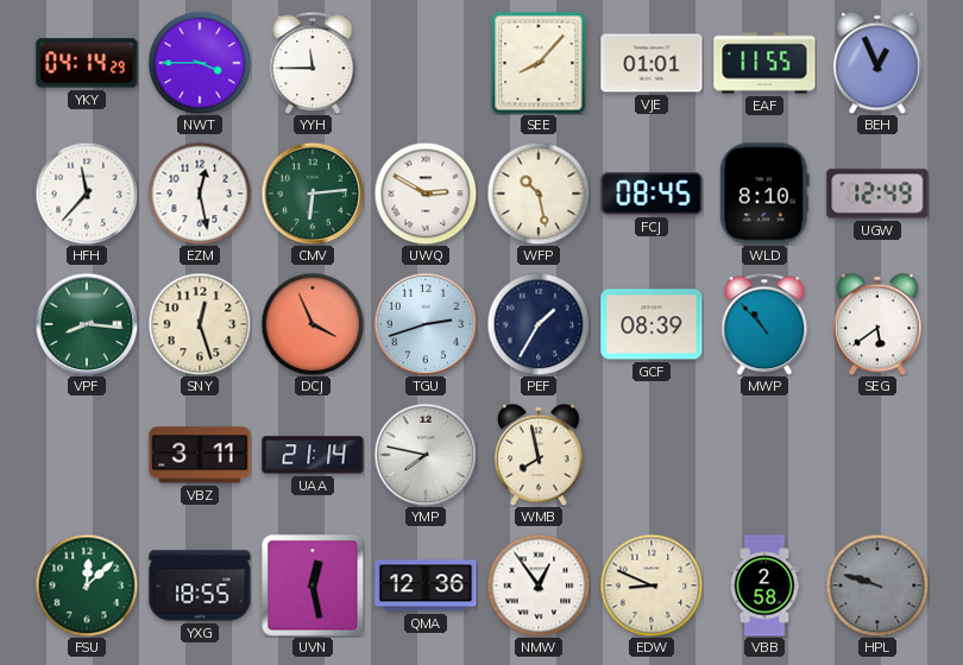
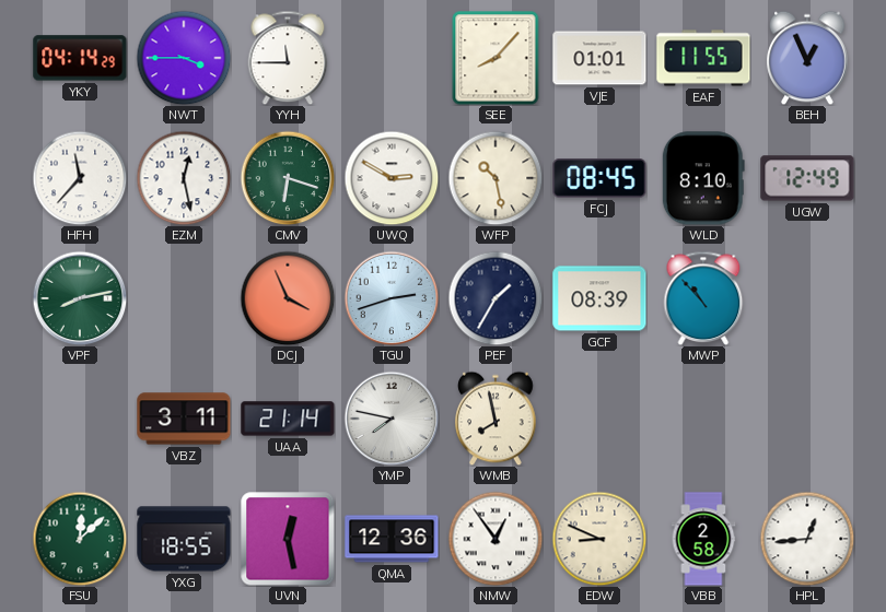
CMV: 6:14 -> 6:18 (288, 178)
VPF: 8:16 -> 8:13 (80, 298)
SNY: 12:27 -> none (200, 324)
SEG: 5:39 -> none (877, 324)
HPL: 9:48 -> 12:44 (807, 539)
HPL dial: grey -> white (807, 539)
